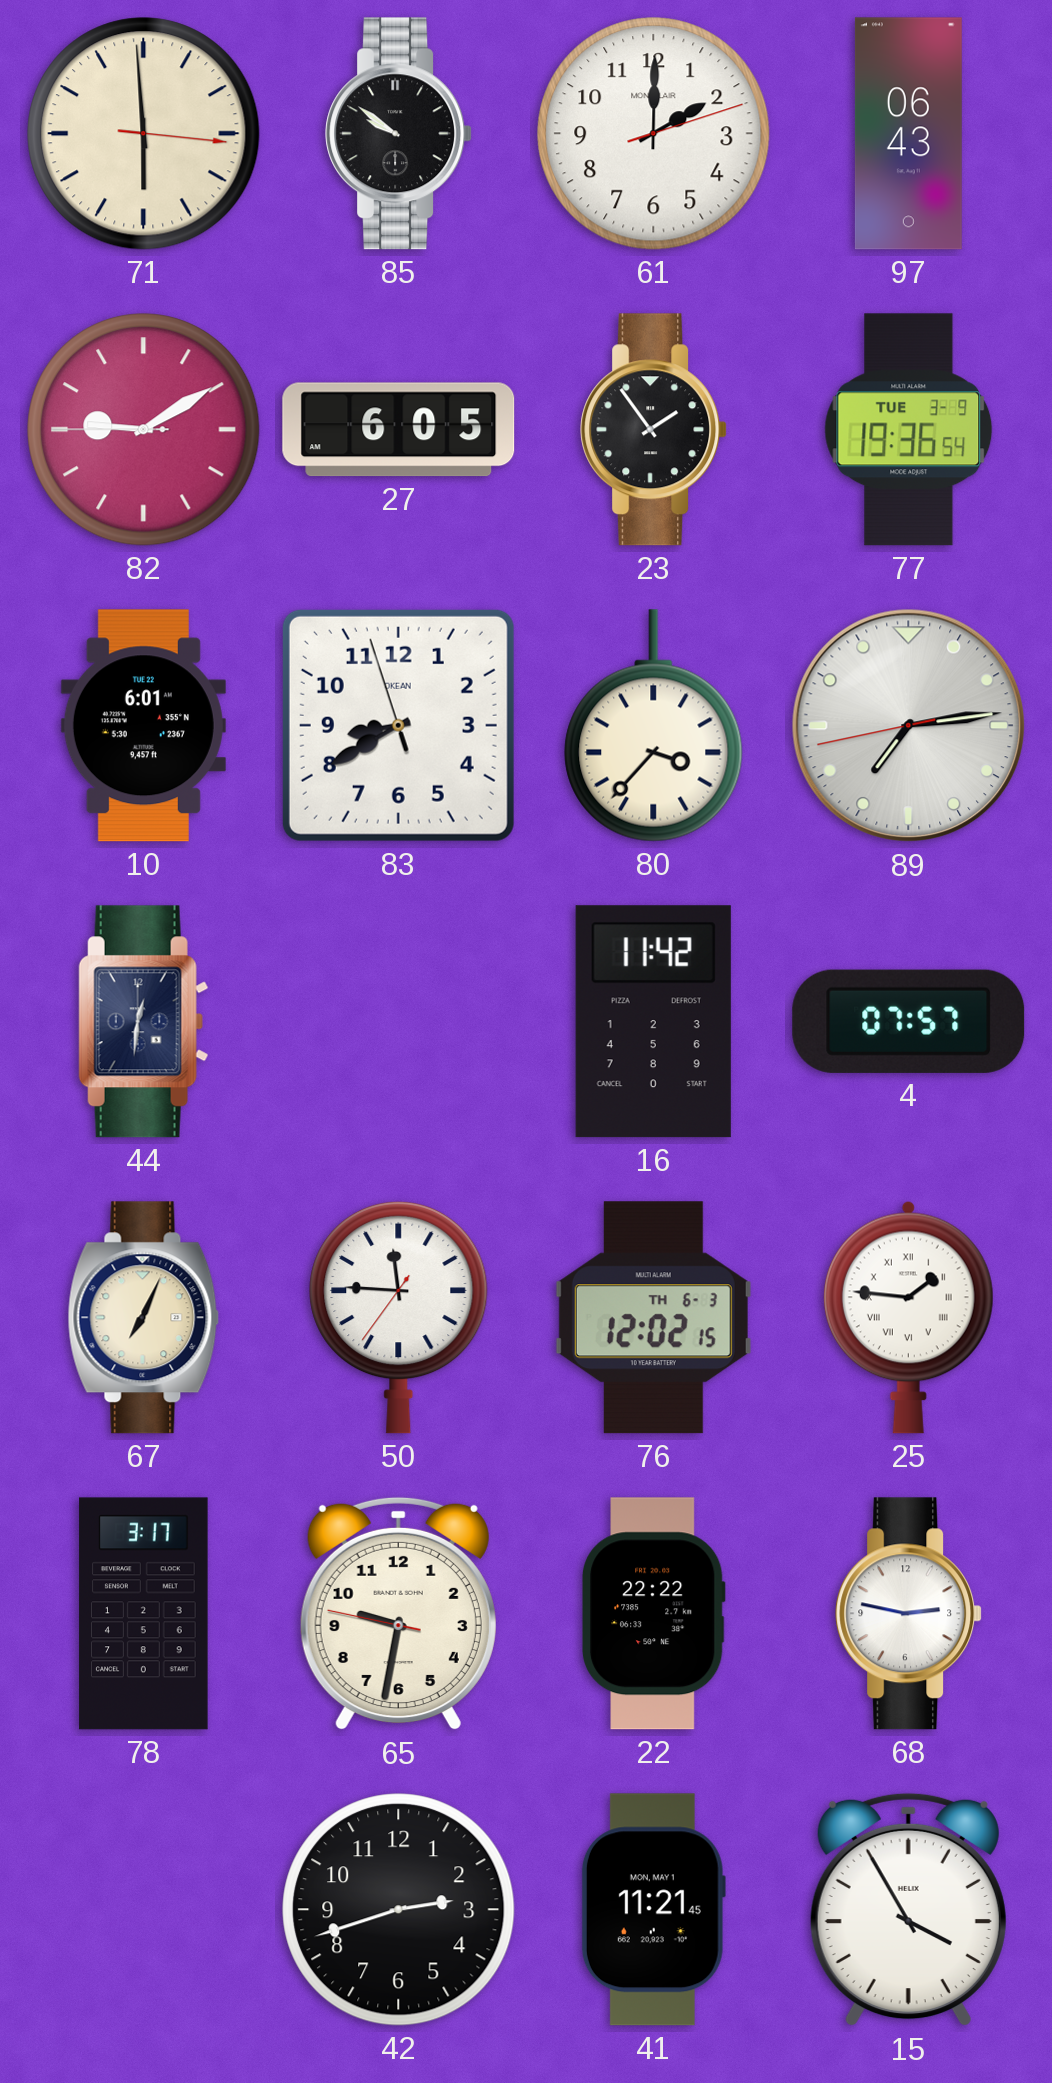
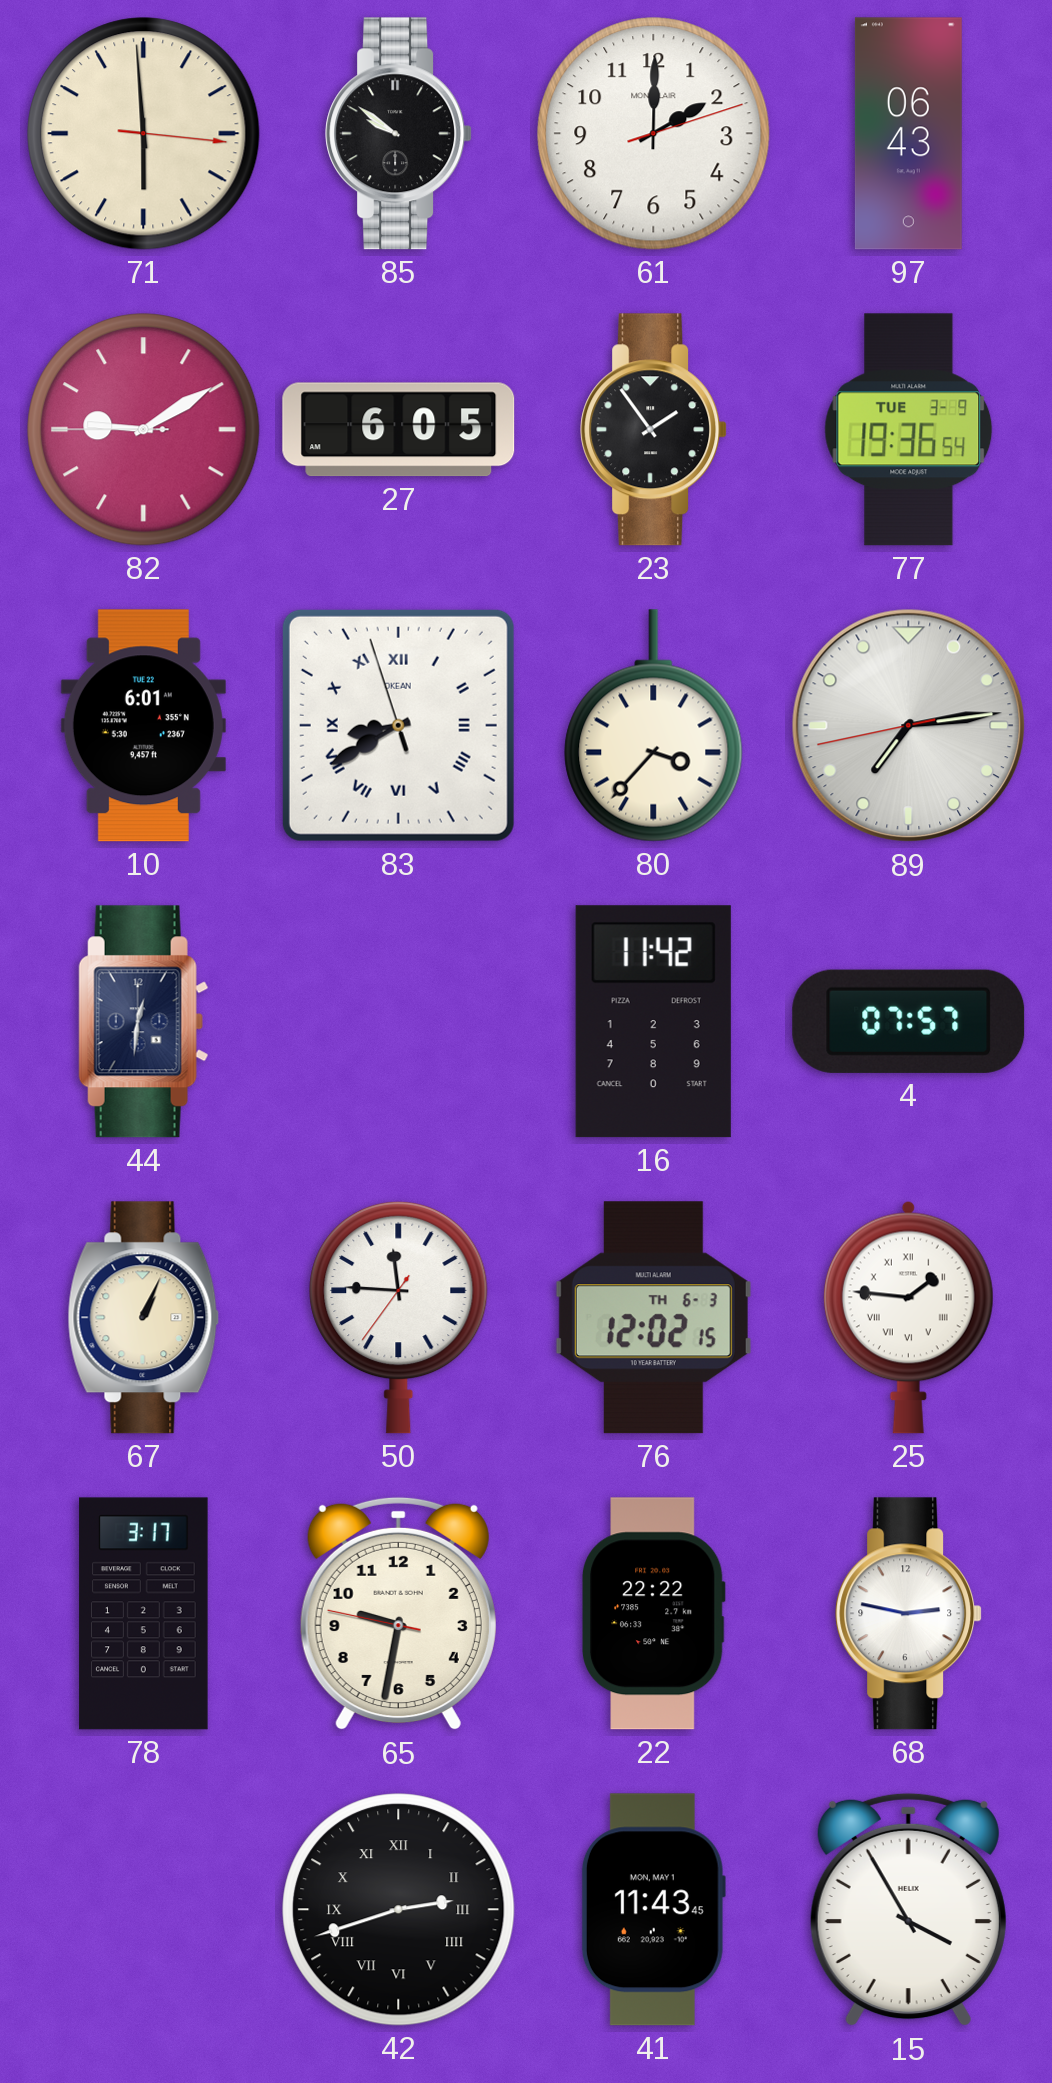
83 numerals: Arabic -> Roman (398, 725)
67: 7:04 -> 1:04 (144, 1318)
42 numerals: Arabic -> Roman (399, 1910)
41: 11:21 -> 11:43 (653, 1910)
